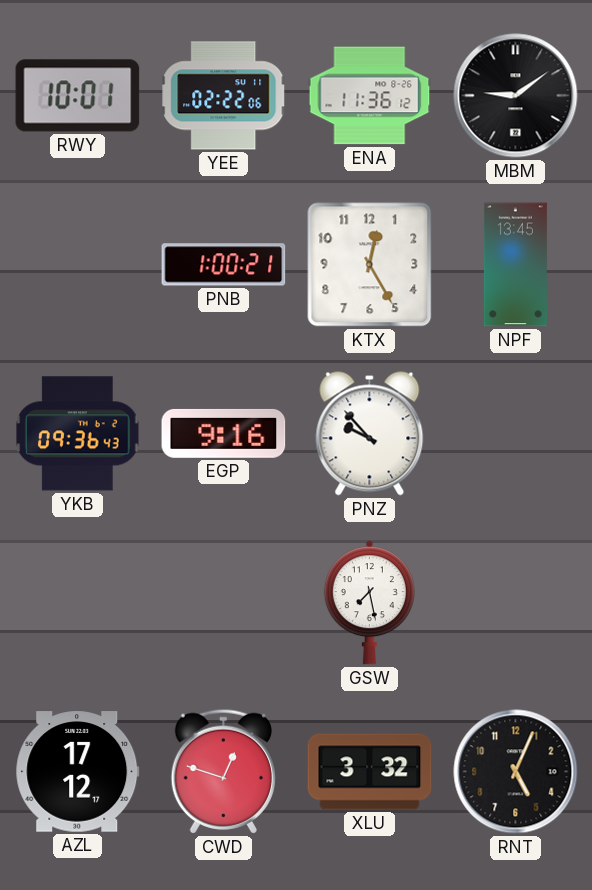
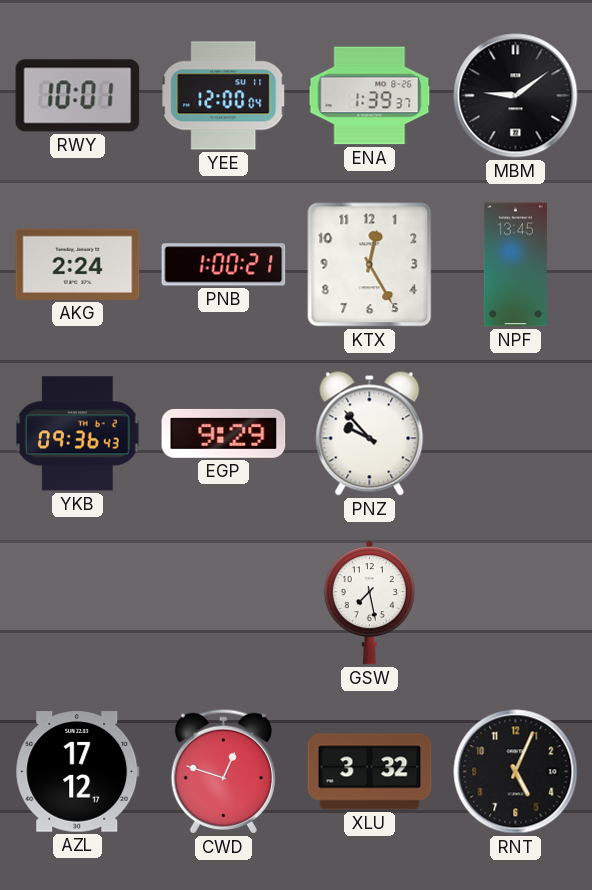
YEE: 02:22 -> 12:00 (224, 96)
ENA: 11:36 -> 1:39 (370, 96)
AKG: none -> 2:24 (78, 264)
EGP: 9:16 -> 9:29 (224, 433)
